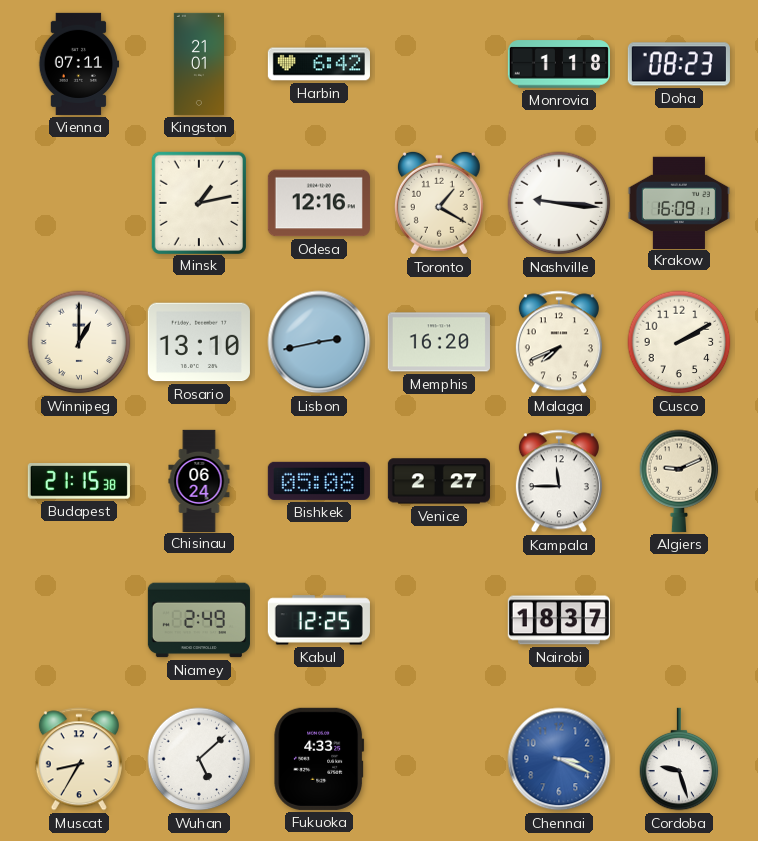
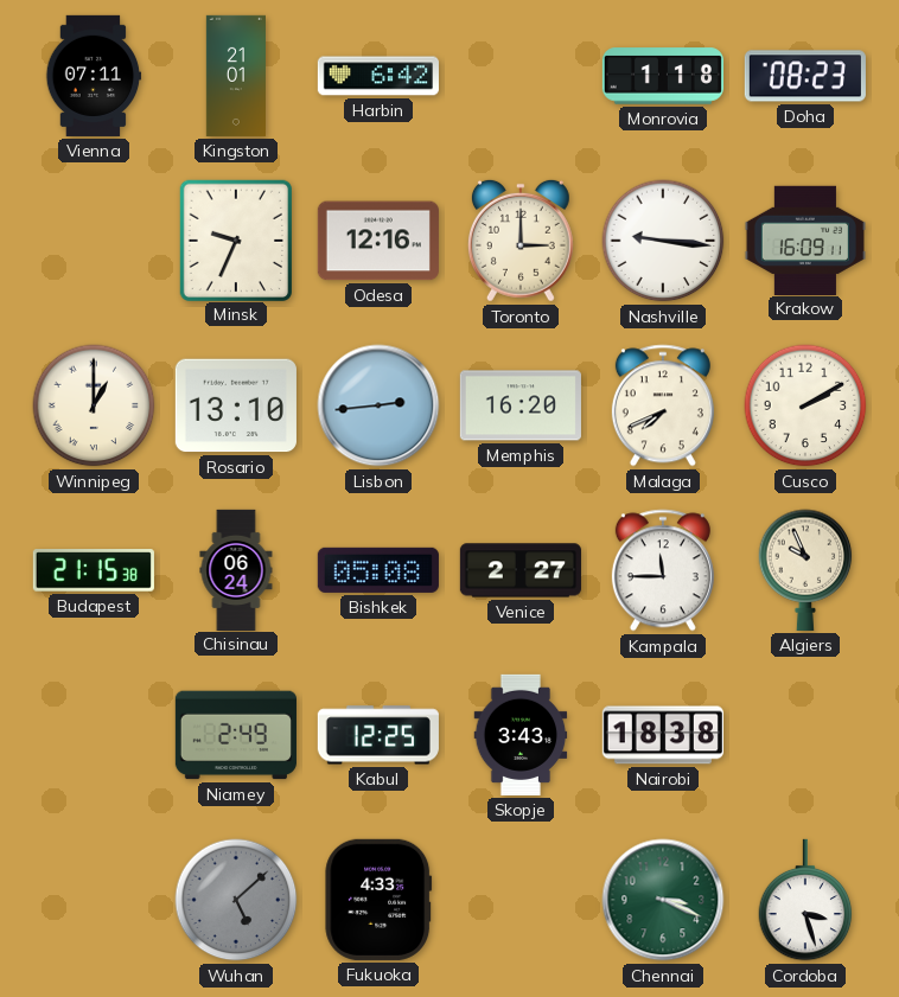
Minsk: 1:13 -> 9:34 (235, 239)
Toronto: 1:20 -> 3:00 (521, 241)
Lisbon: 2:43 -> 2:44 (378, 405)
Algiers: 9:11 -> 9:56 (805, 570)
Skopje: none -> 3:43 (521, 735)
Nairobi: 18:37 -> 18:38 (663, 735)
Muscat: 8:35 -> none (79, 759)
Wuhan dial: white -> grey (236, 900)
Chennai dial: blue -> green (663, 900)
Cordoba: 9:27 -> 3:27 (805, 900)
